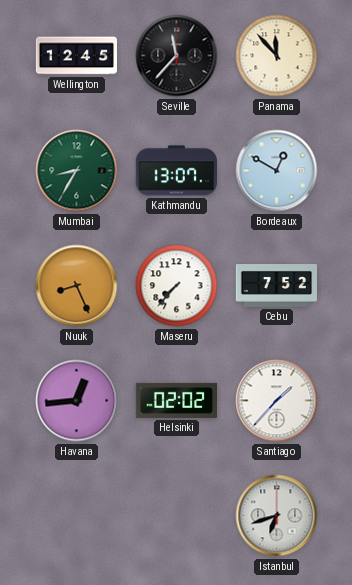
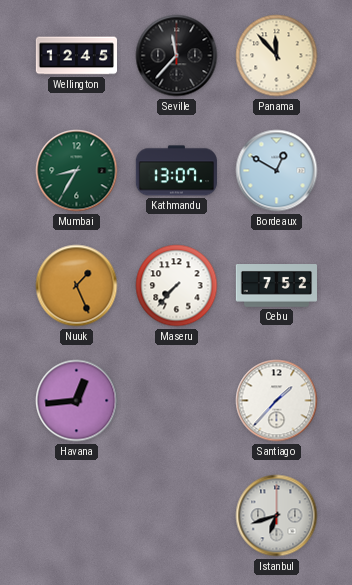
Nuuk: 8:26 -> 1:26 (77, 286)
Helsinki: 02:02 -> none (176, 400)
